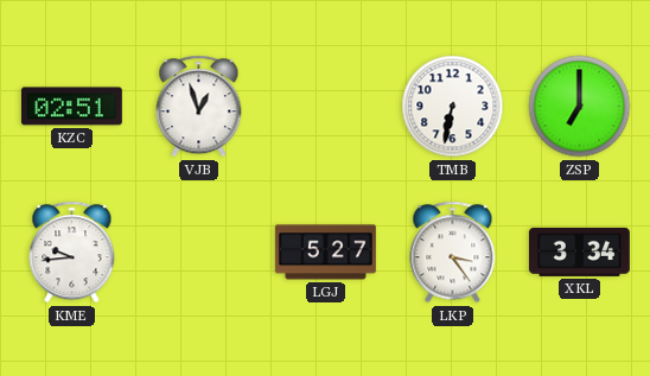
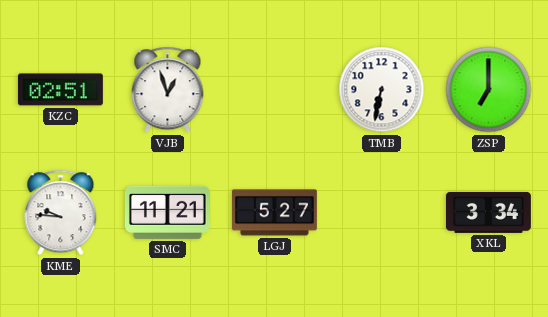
KME: 9:44 -> 9:46 (61, 213)
SMC: none -> 11:21 (167, 212)
LKP: 3:24 -> none (453, 253)
